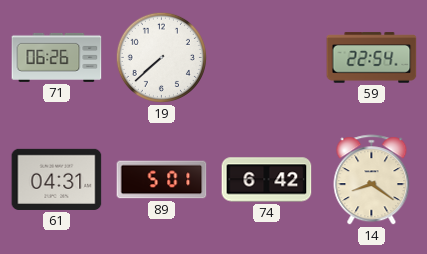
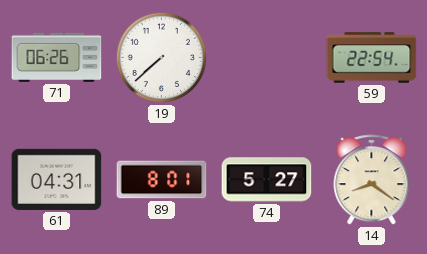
89: 5:01 -> 8:01 (162, 180)
74: 6:42 -> 5:27 (267, 180)
